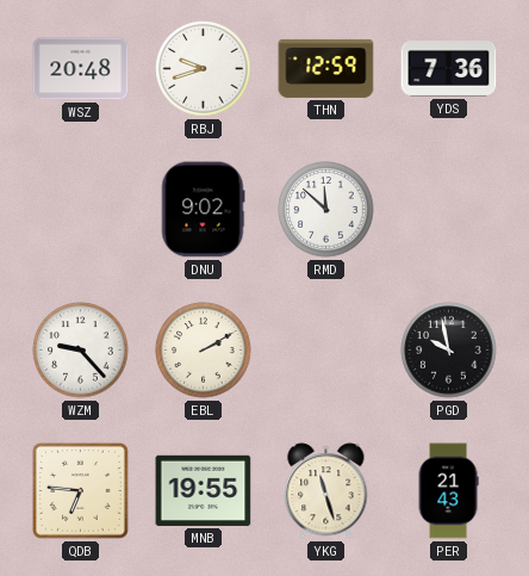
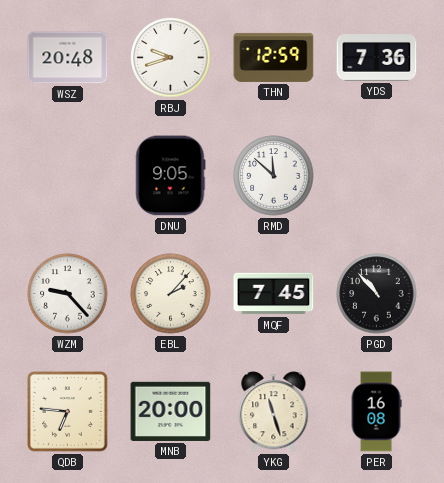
DNU: 9:02 -> 9:05 (170, 176)
EBL: 2:10 -> 2:07 (171, 294)
MQF: none -> 7:45 (274, 294)
PGD: 9:58 -> 10:53 (377, 294)
MNB: 19:55 -> 20:00 (171, 411)
PER: 21:43 -> 16:08 (376, 412)
